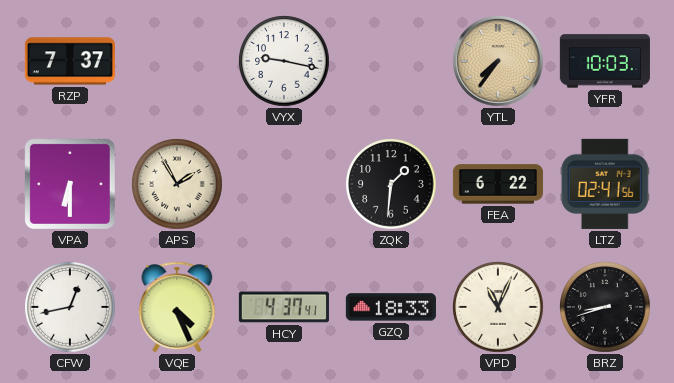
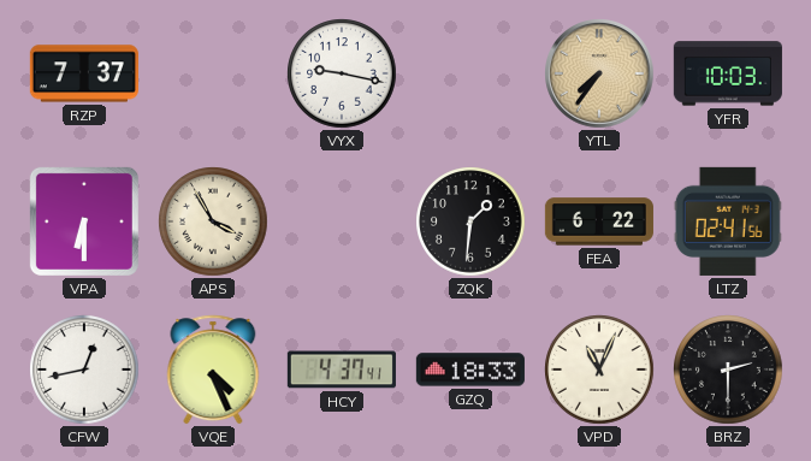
APS: 1:55 -> 3:55 (213, 221)
BRZ: 8:42 -> 2:30 (728, 370)
